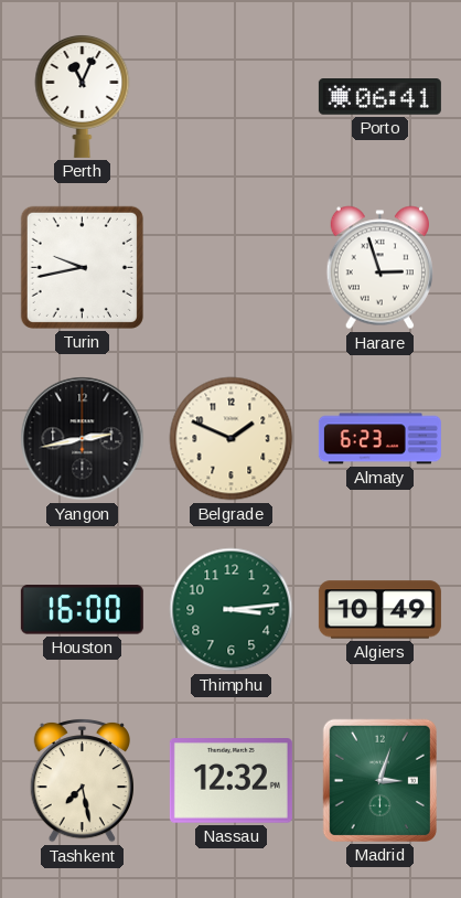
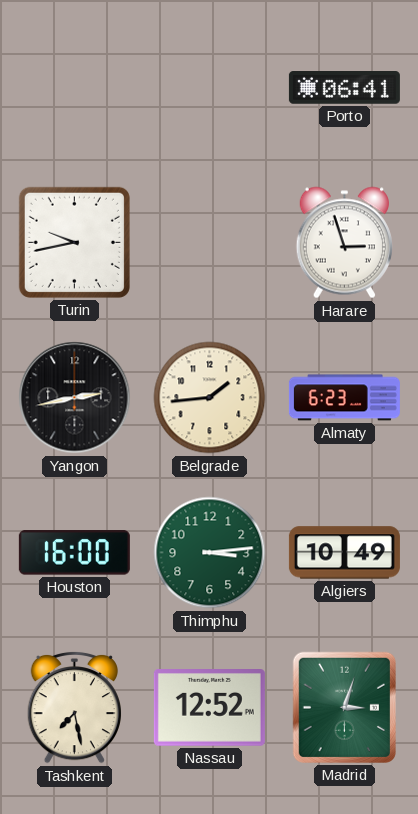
Perth: 11:04 -> none (83, 96)
Belgrade: 1:49 -> 1:44 (210, 398)
Nassau: 12:32 -> 12:52 (209, 708)
